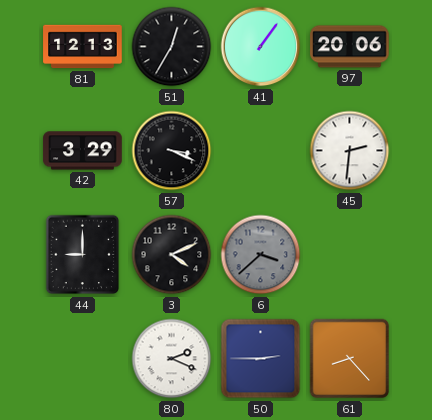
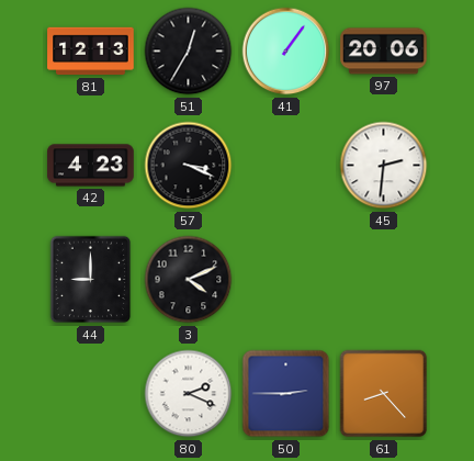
42: 3:29 -> 4:23 (91, 166)
6: 3:38 -> none (261, 255)
